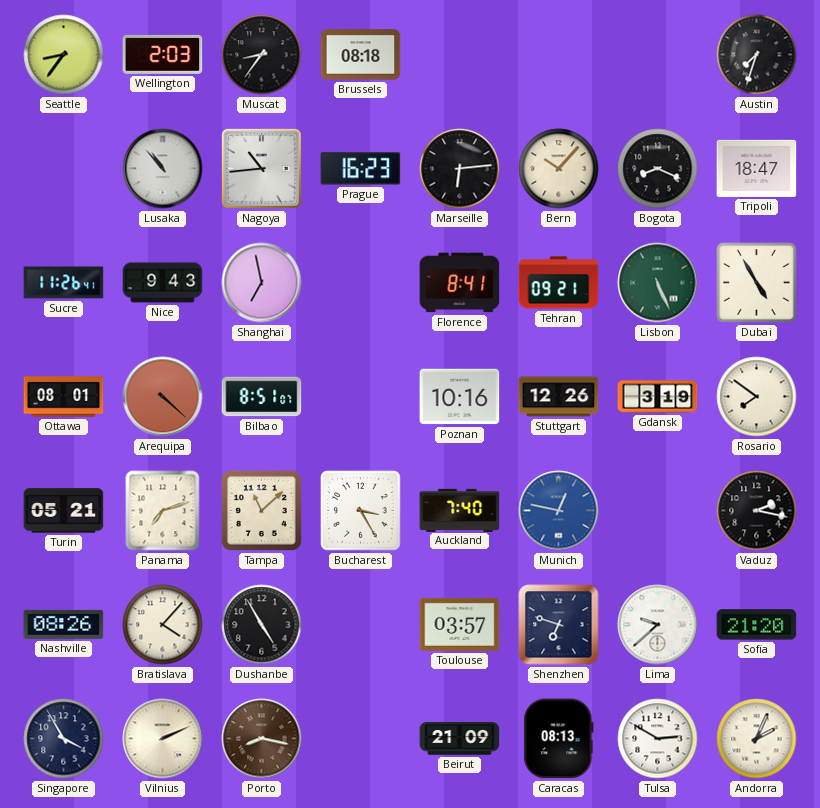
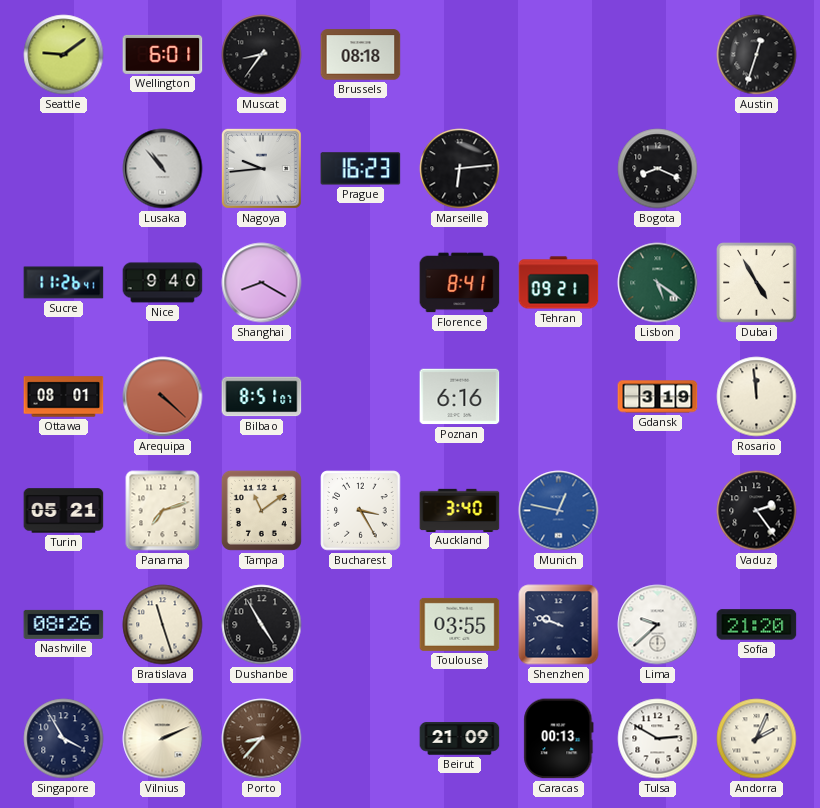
Seattle: 8:36 -> 9:09 (64, 55)
Wellington: 2:03 -> 6:01 (163, 54)
Austin: 7:33 -> 12:33 (757, 55)
Nagoya: 10:44 -> 9:44 (261, 168)
Bern: 10:07 -> none (559, 169)
Tripoli: 18:47 -> none (757, 168)
Nice: 9:43 -> 9:40 (163, 283)
Shanghai: 6:58 -> 8:20 (262, 283)
Lisbon: 5:26 -> 5:21 (658, 283)
Poznan: 10:16 -> 6:16 (460, 397)
Stuttgart: 12:26 -> none (559, 397)
Rosario: 7:51 -> 11:59 (757, 397)
Tampa: 11:08 -> 11:09 (261, 510)
Auckland: 7:40 -> 3:40 (460, 510)
Vaduz: 2:17 -> 2:24 (757, 511)
Bratislava: 4:07 -> 11:27 (163, 625)
Toulouse: 03:57 -> 03:55 (460, 624)
Shenzhen: 6:48 -> 9:48 (559, 625)
Porto: 8:17 -> 8:37 (262, 739)
Caracas: 08:13 -> 00:13 (559, 739)
